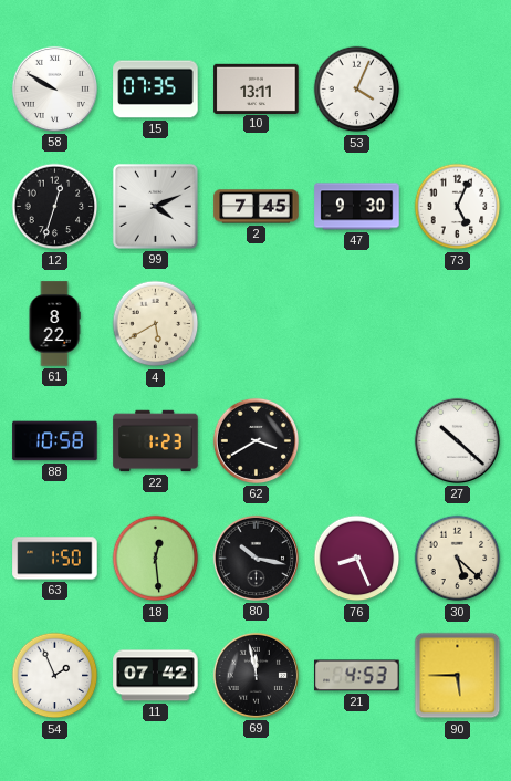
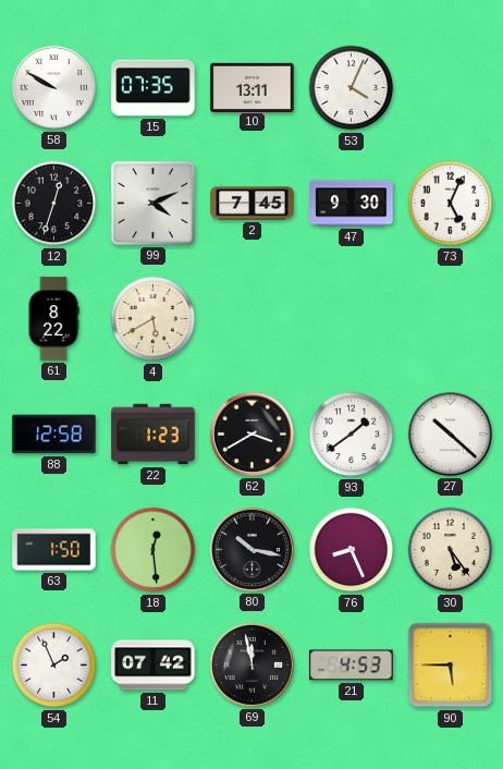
88: 10:58 -> 12:58 (54, 435)
93: none -> 1:39 (352, 435)
30: 5:22 -> 5:24 (451, 550)
